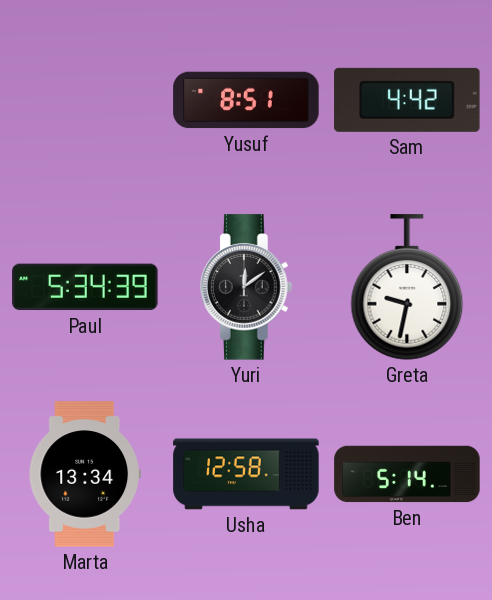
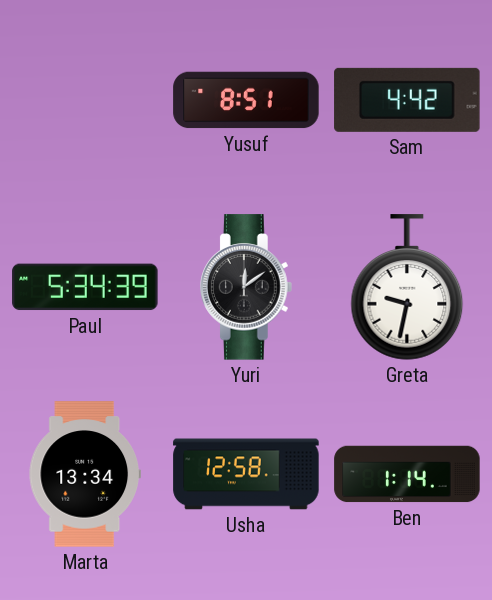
Ben: 5:14 -> 1:14 (407, 474)
